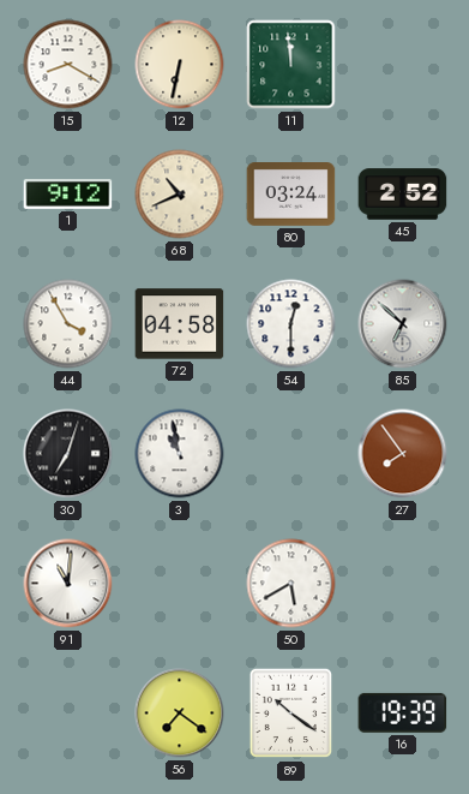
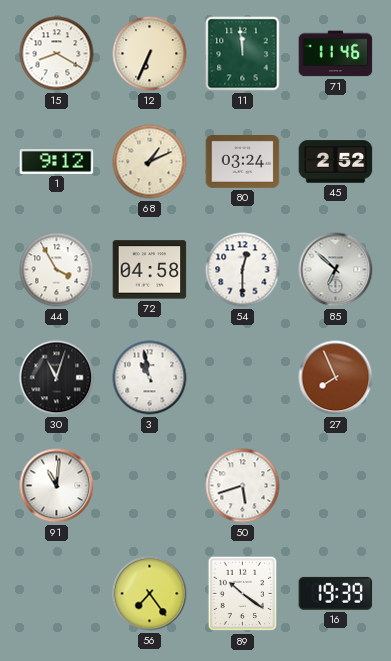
12: 6:32 -> 6:34 (150, 54)
71: none -> 11:46 (336, 54)
68: 10:41 -> 1:11 (150, 162)
30: 7:03 -> 11:03 (57, 378)
27: 7:54 -> 7:56 (336, 378)
50: 5:40 -> 5:42 (243, 486)
56: 7:21 -> 7:24 (150, 594)
